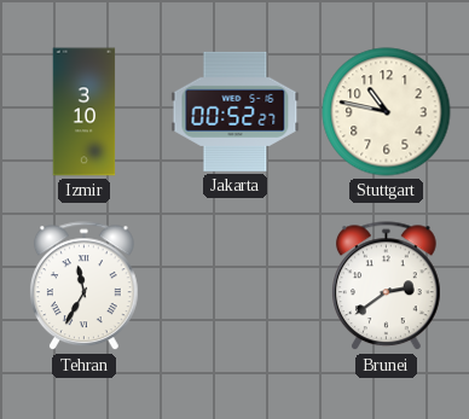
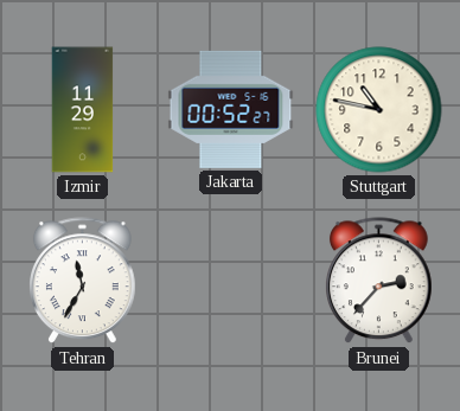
Izmir: 3:10 -> 11:29 (83, 110)
Brunei: 2:39 -> 2:37 (379, 281)
